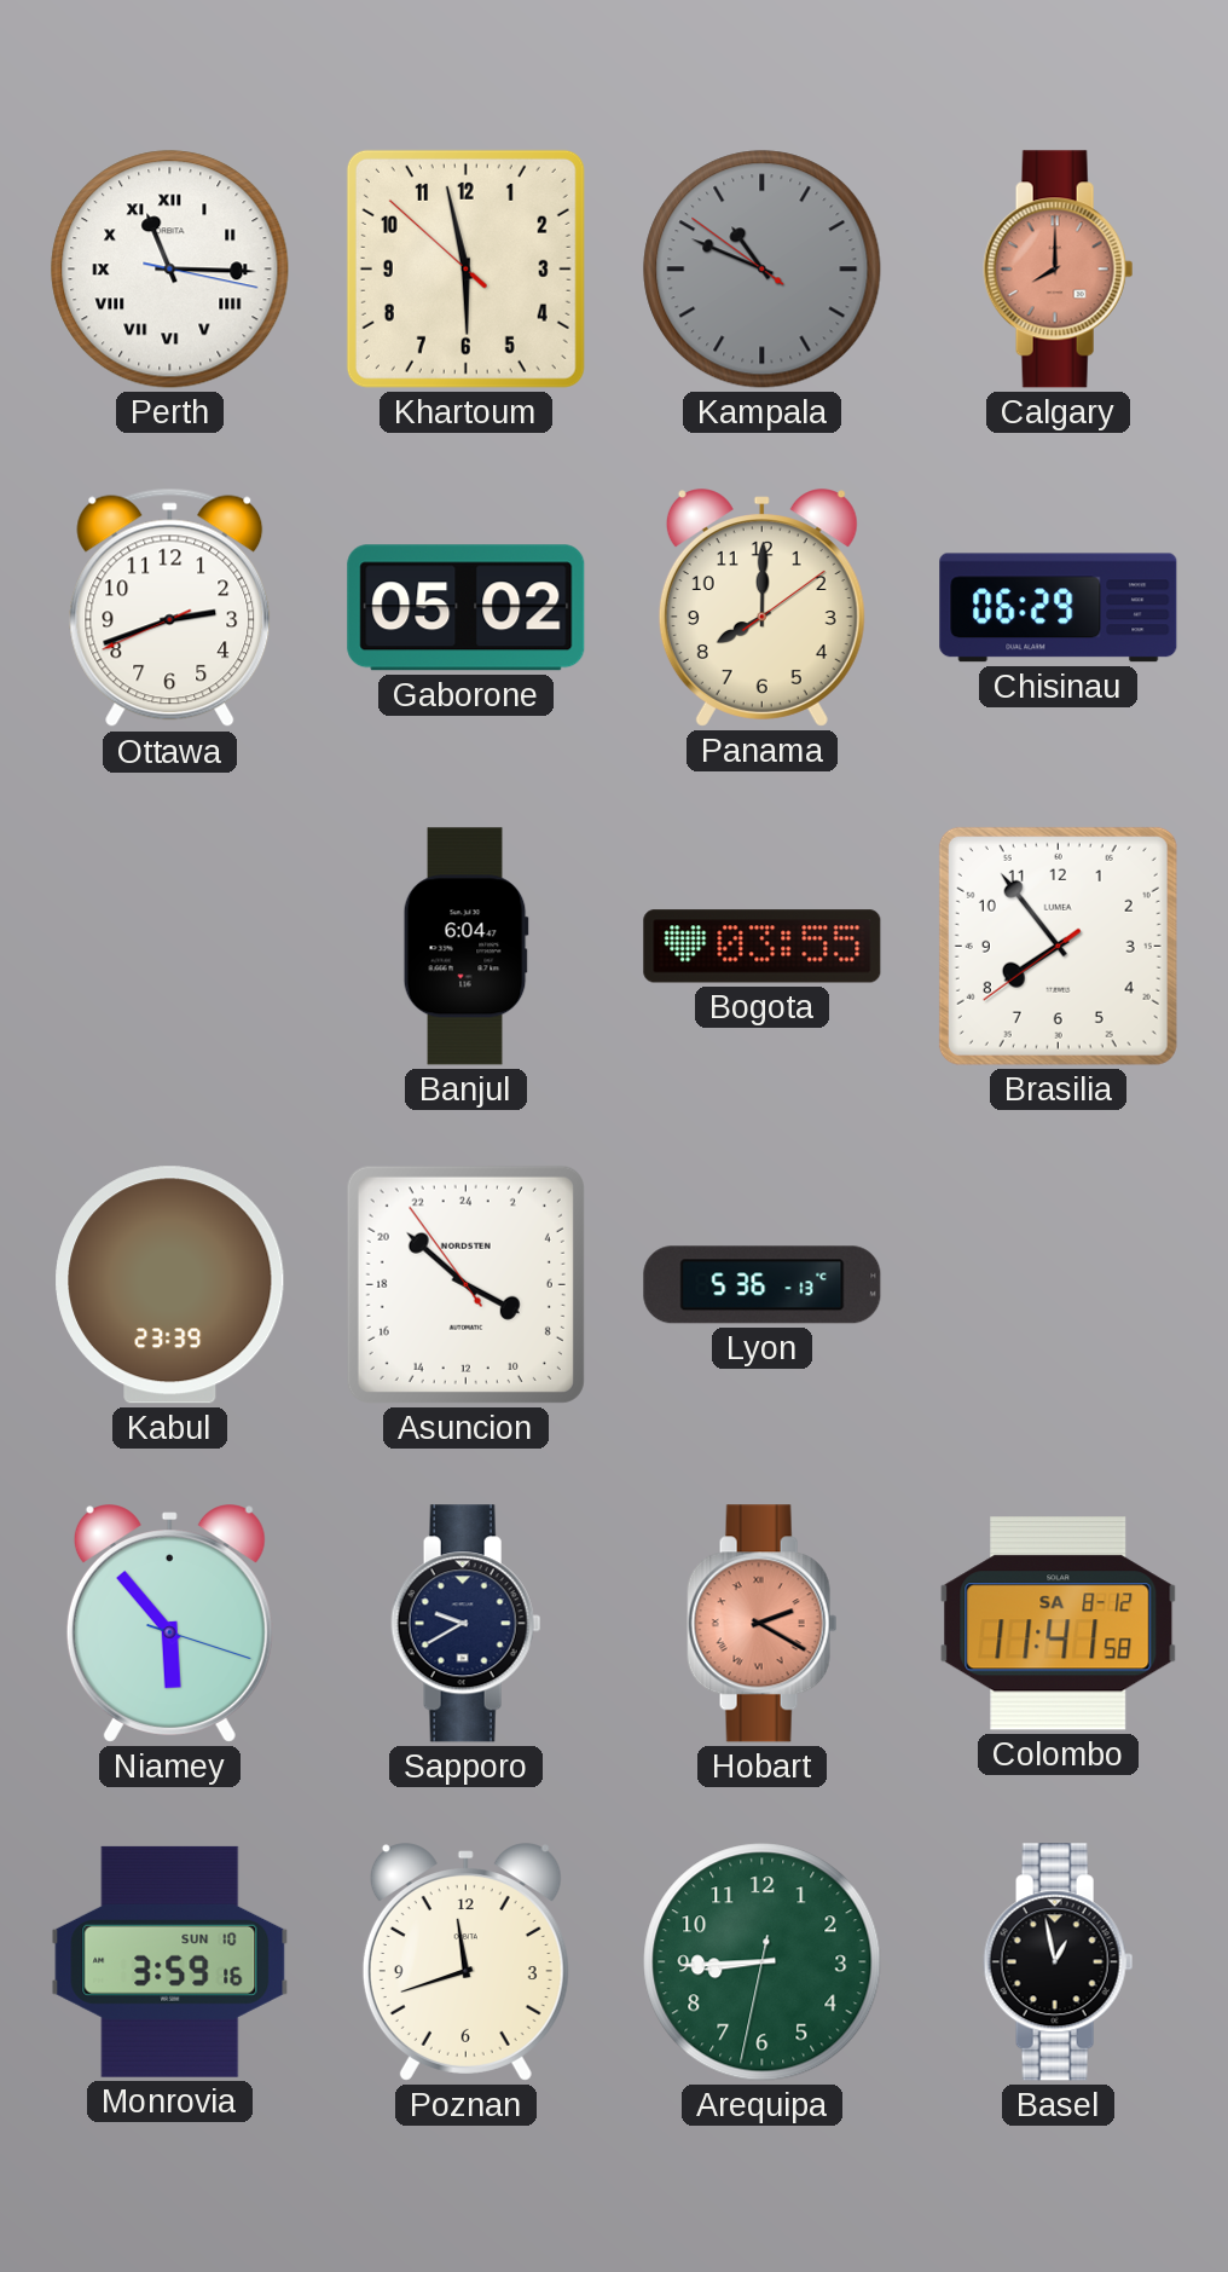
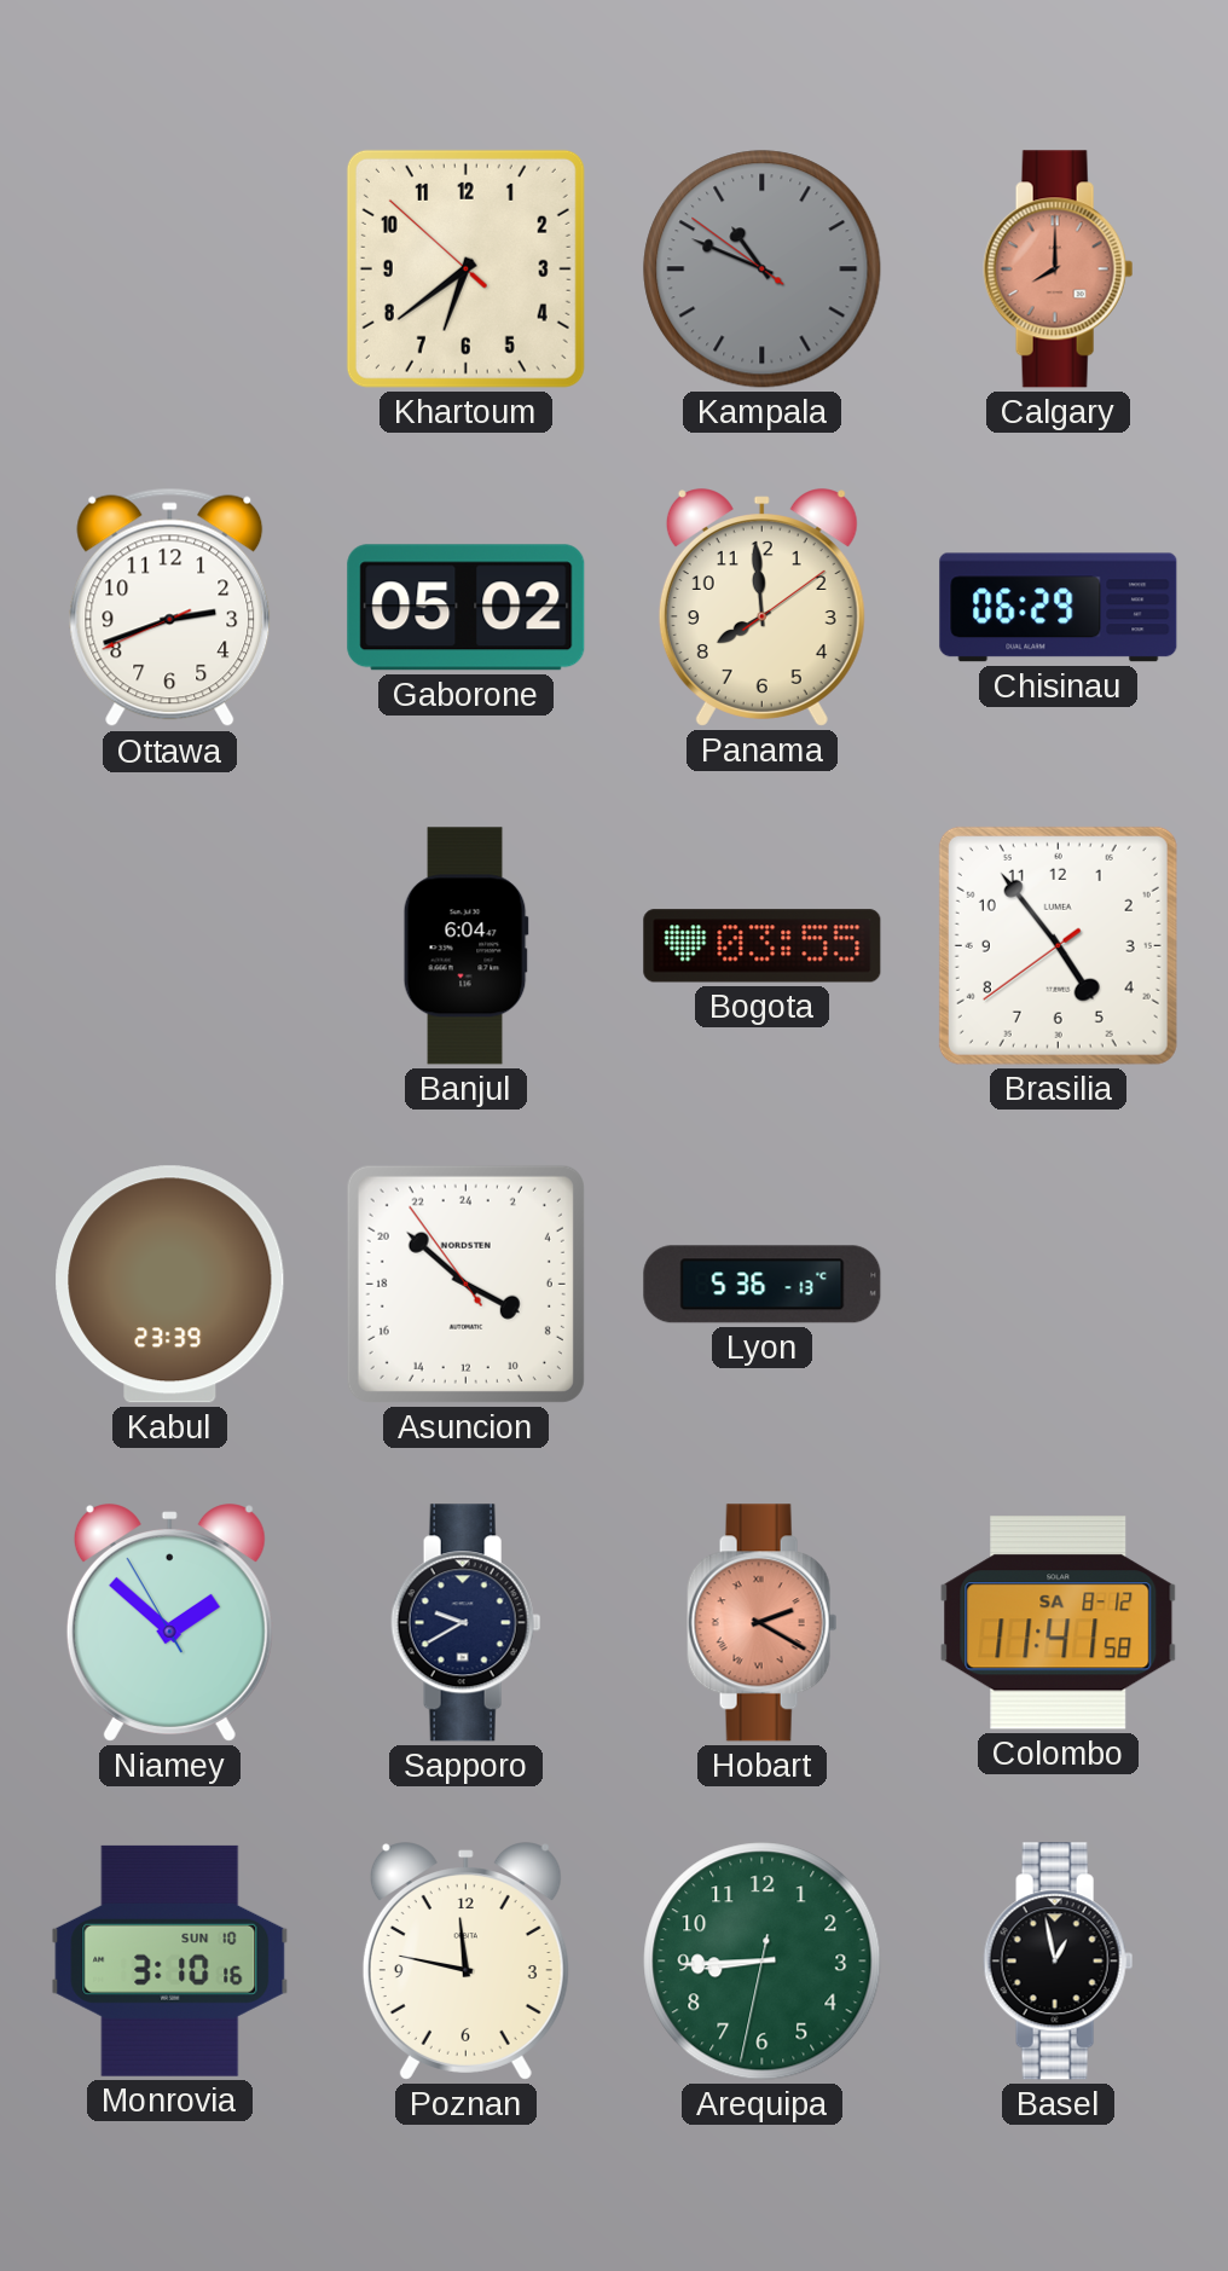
Perth: 11:15 -> none (170, 270)
Khartoum: 5:57 -> 6:38 (465, 268)
Panama: 8:00 -> 7:59 (761, 608)
Brasilia: 7:53 -> 4:53 (1058, 945)
Niamey: 5:53 -> 1:51 (169, 1623)
Monrovia: 3:59 -> 3:10 (170, 1960)
Poznan: 11:42 -> 11:47 (465, 1962)
